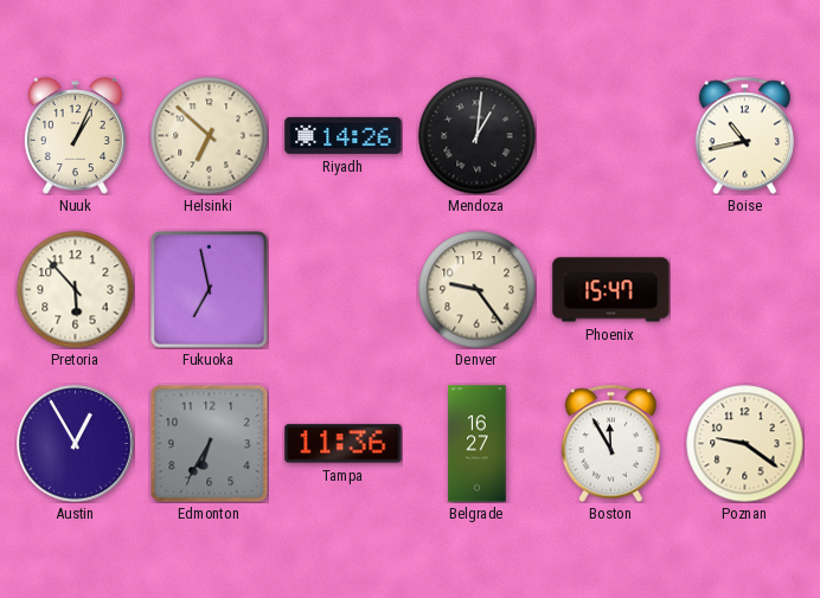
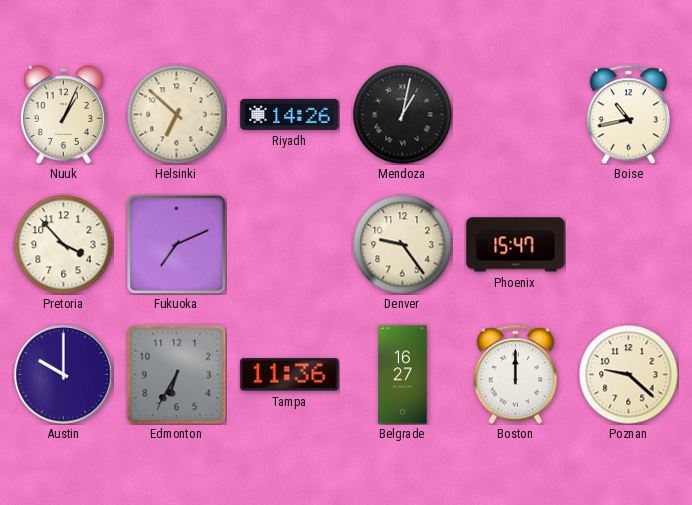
Mendoza: 1:01 -> 1:02 (403, 115)
Pretoria: 5:53 -> 3:53 (64, 245)
Fukuoka: 6:58 -> 7:11 (177, 245)
Austin: 12:55 -> 10:00 (64, 375)
Boston: 11:55 -> 12:00 (515, 374)
Poznan: 9:21 -> 9:22 (629, 375)
